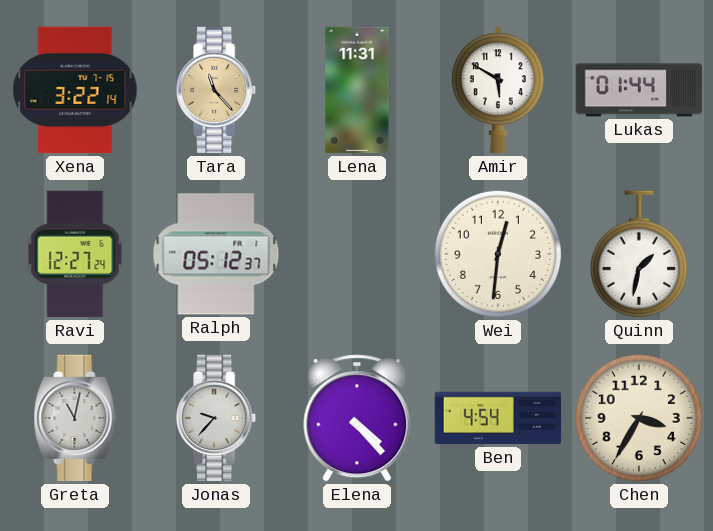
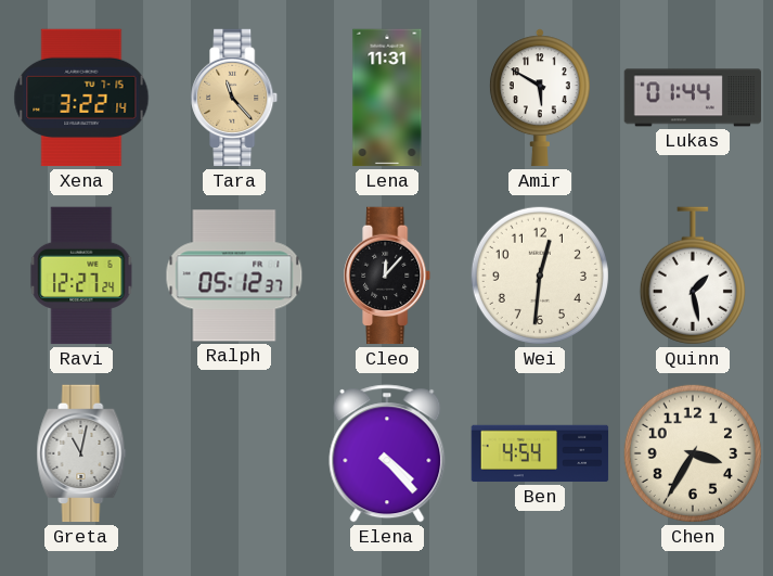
Cleo: none -> 12:07 (388, 276)
Quinn: 1:32 -> 1:28 (693, 276)
Jonas: 9:37 -> none (217, 418)
